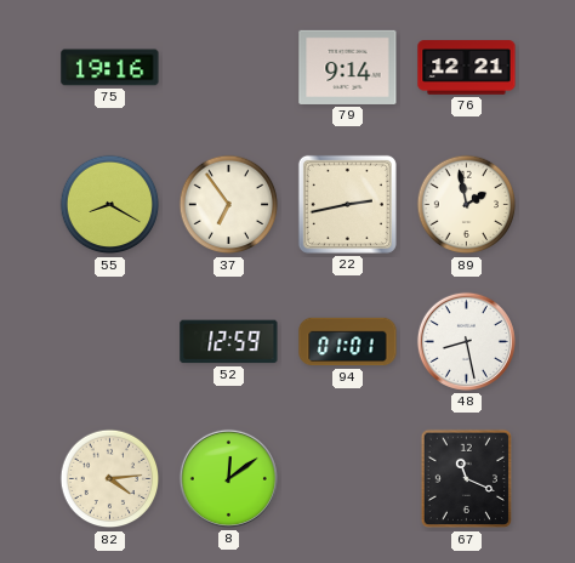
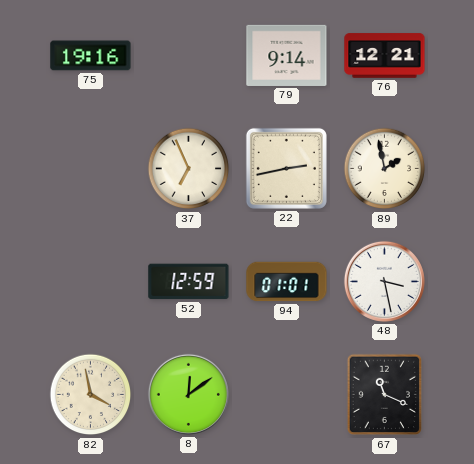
55: 8:20 -> none (110, 205)
37: 6:54 -> 6:56 (189, 169)
48: 8:28 -> 3:28 (384, 281)
82: 4:14 -> 3:58 (91, 395)
